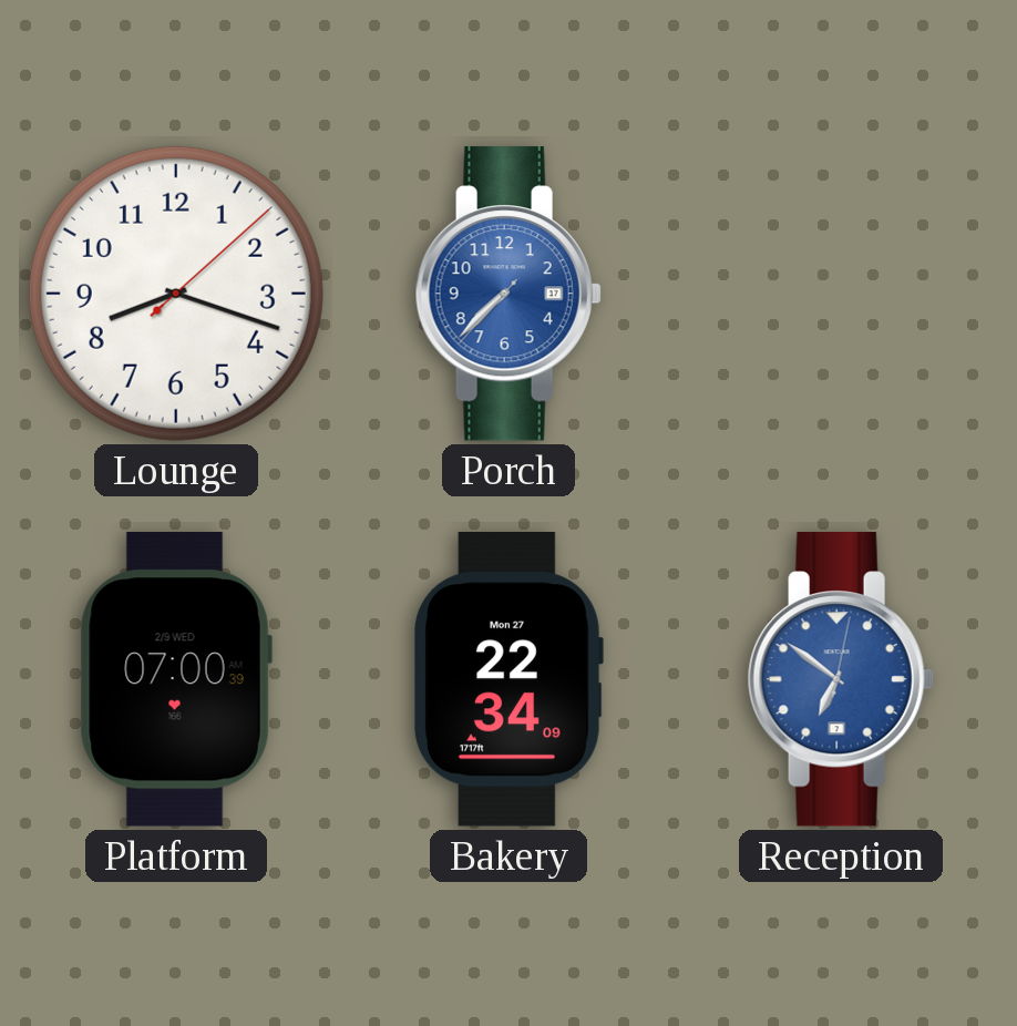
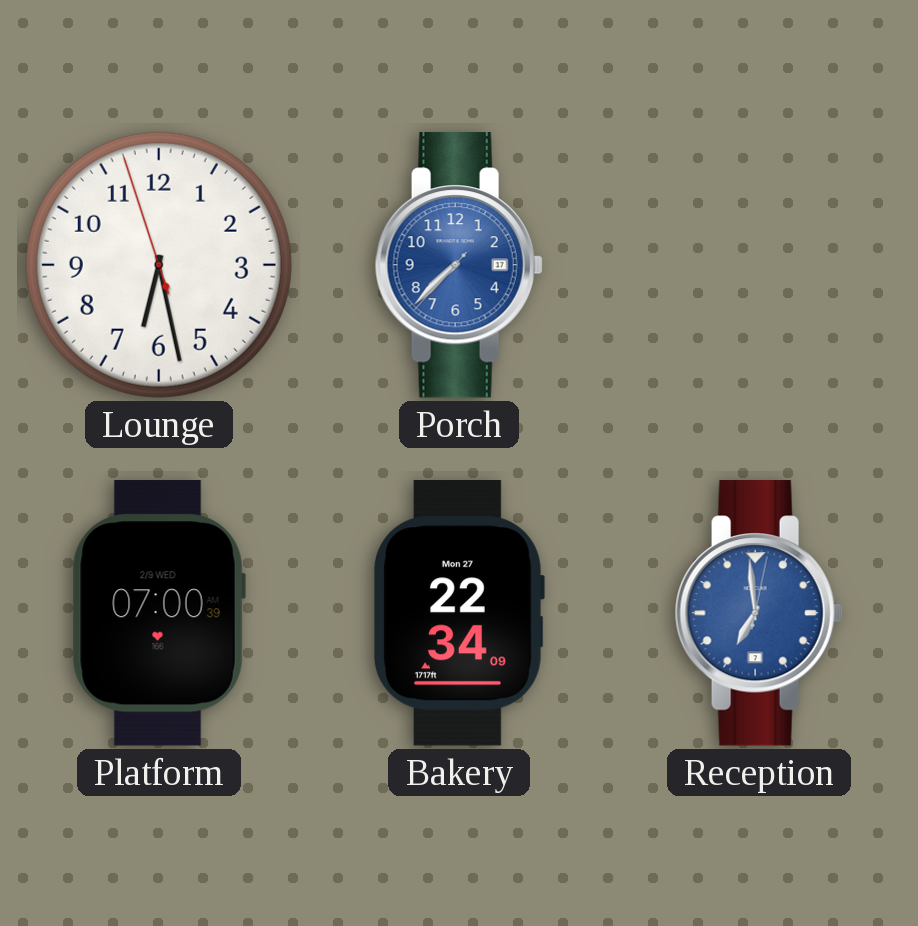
Lounge: 8:18 -> 6:27 (159, 265)
Reception: 6:51 -> 6:59 (759, 613)
